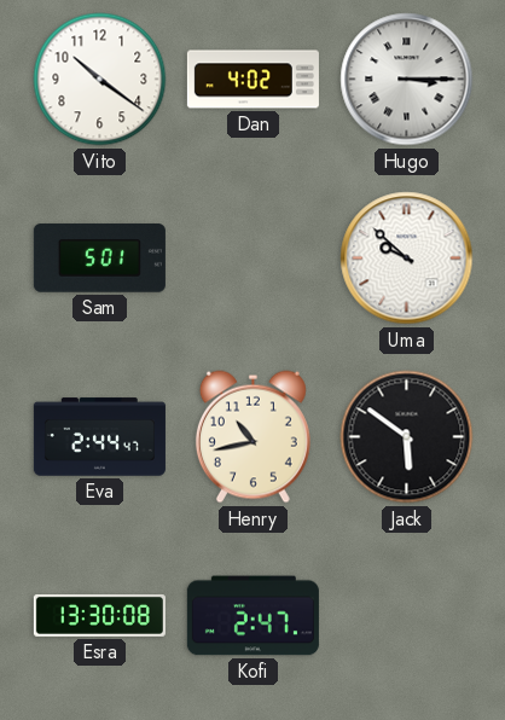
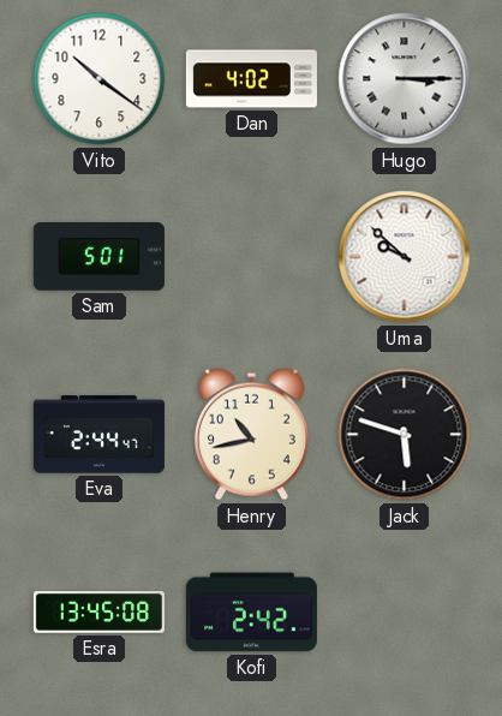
Jack: 5:51 -> 5:48 (405, 435)
Esra: 13:30 -> 13:45 (98, 613)
Kofi: 2:47 -> 2:42 (251, 613)
